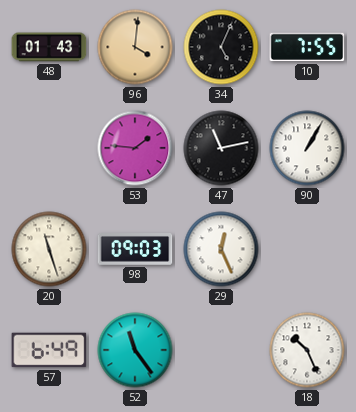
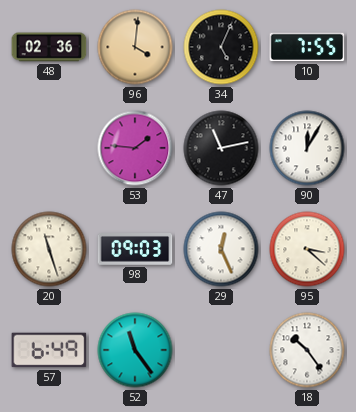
48: 01:43 -> 02:36 (49, 47)
90: 1:05 -> 12:05 (307, 148)
95: none -> 3:22 (307, 249)
18: 10:26 -> 10:24 (307, 350)
